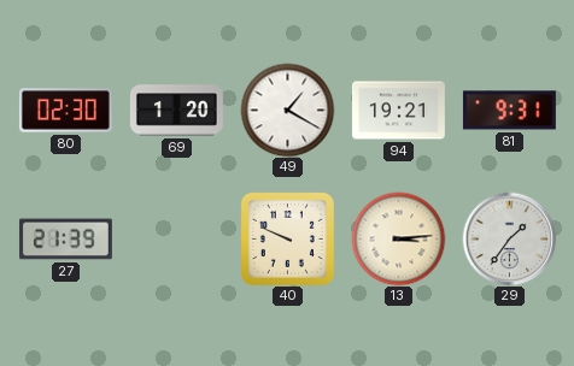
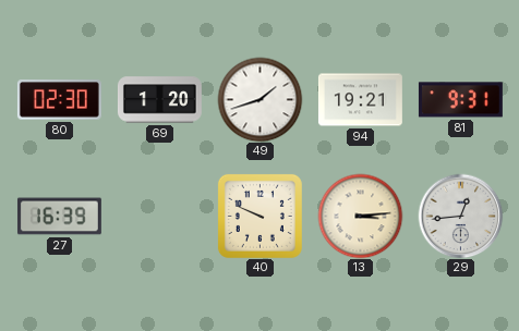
49: 1:20 -> 1:42 (259, 99)
27: 21:39 -> 16:39 (59, 217)
29: 1:36 -> 12:44 (460, 216)
